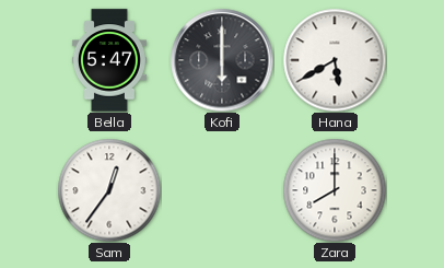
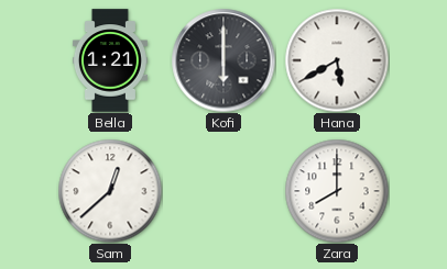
Bella: 5:47 -> 1:21 (110, 60)
Sam: 12:36 -> 12:38 (110, 191)
